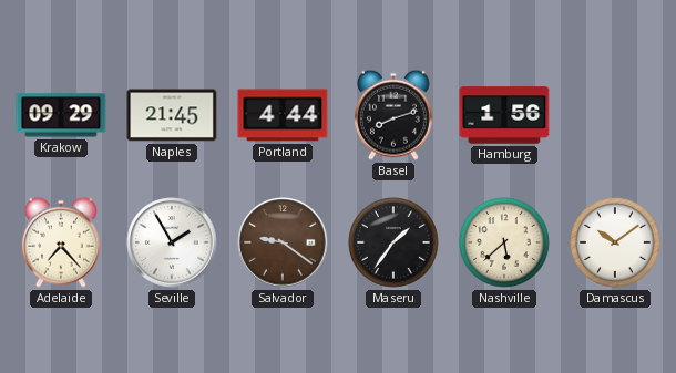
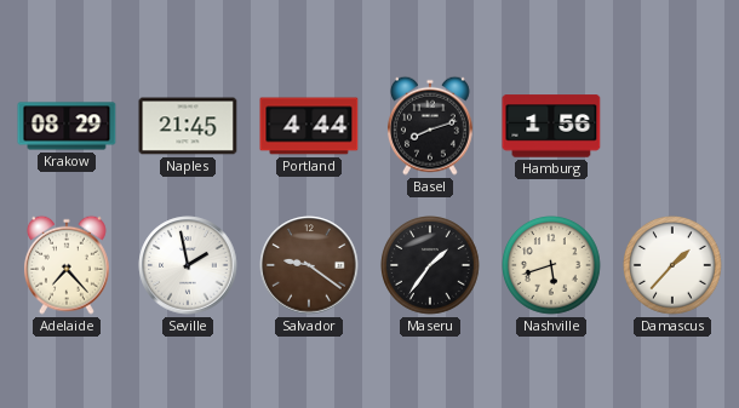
Krakow: 09:29 -> 08:29 (67, 126)
Seville: 1:55 -> 1:58 (188, 265)
Nashville: 5:38 -> 5:42 (552, 266)
Damascus: 10:09 -> 1:37 (674, 266)
